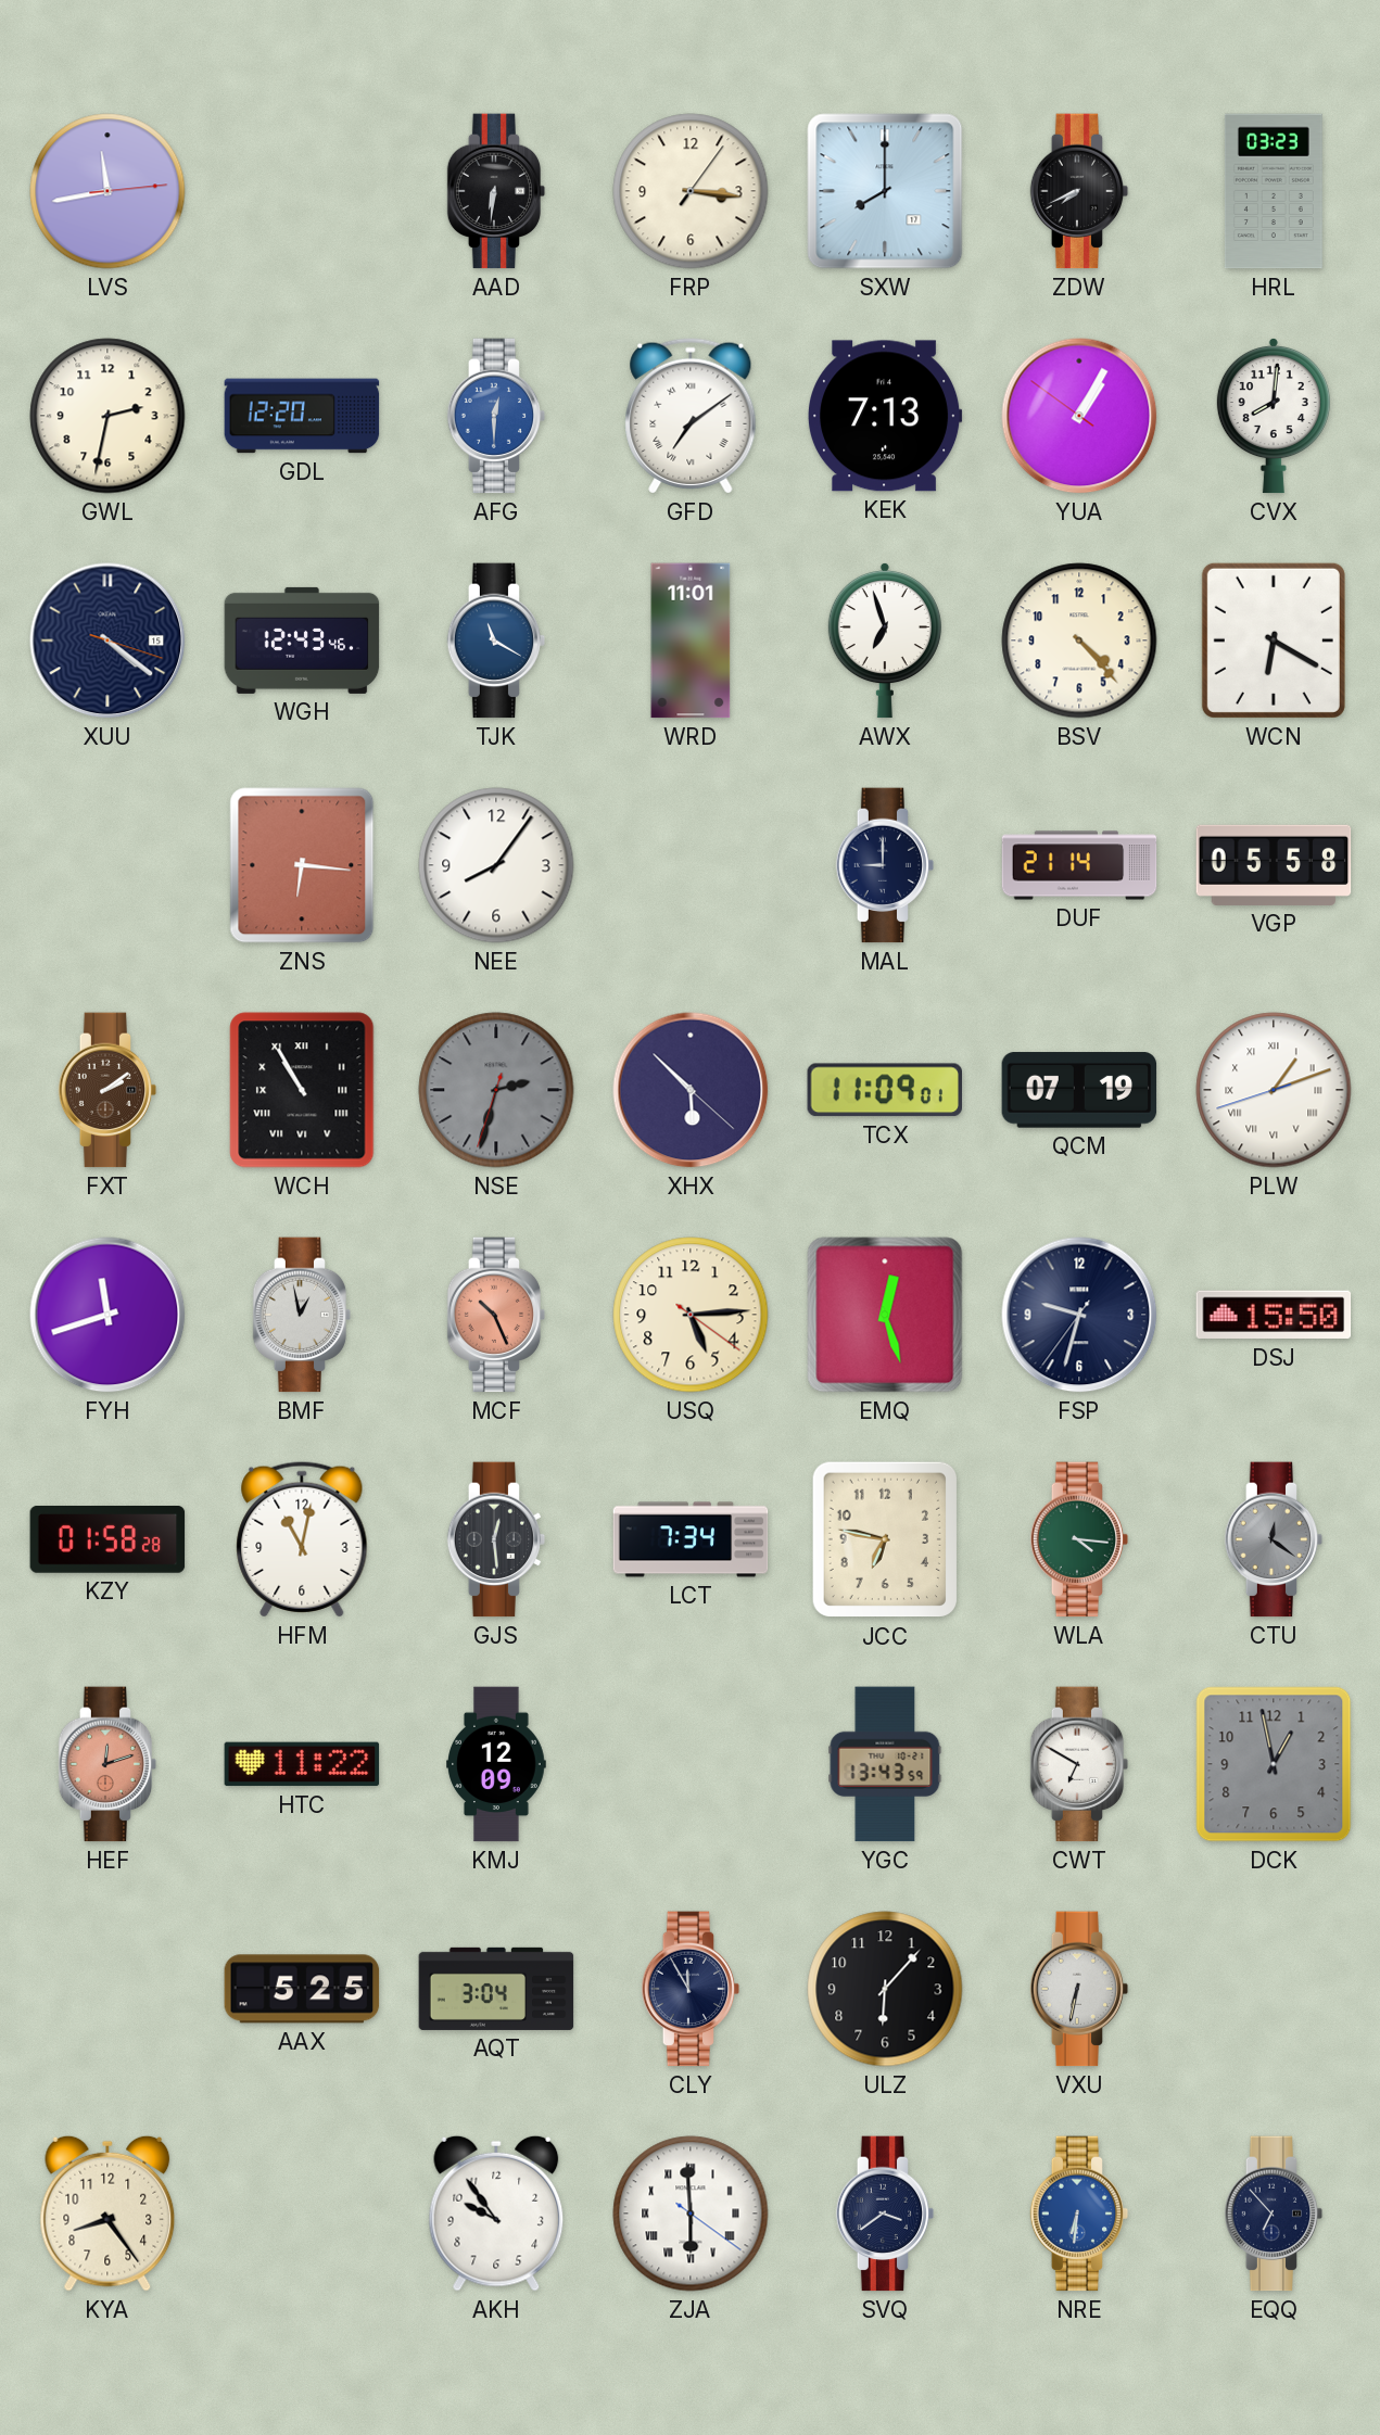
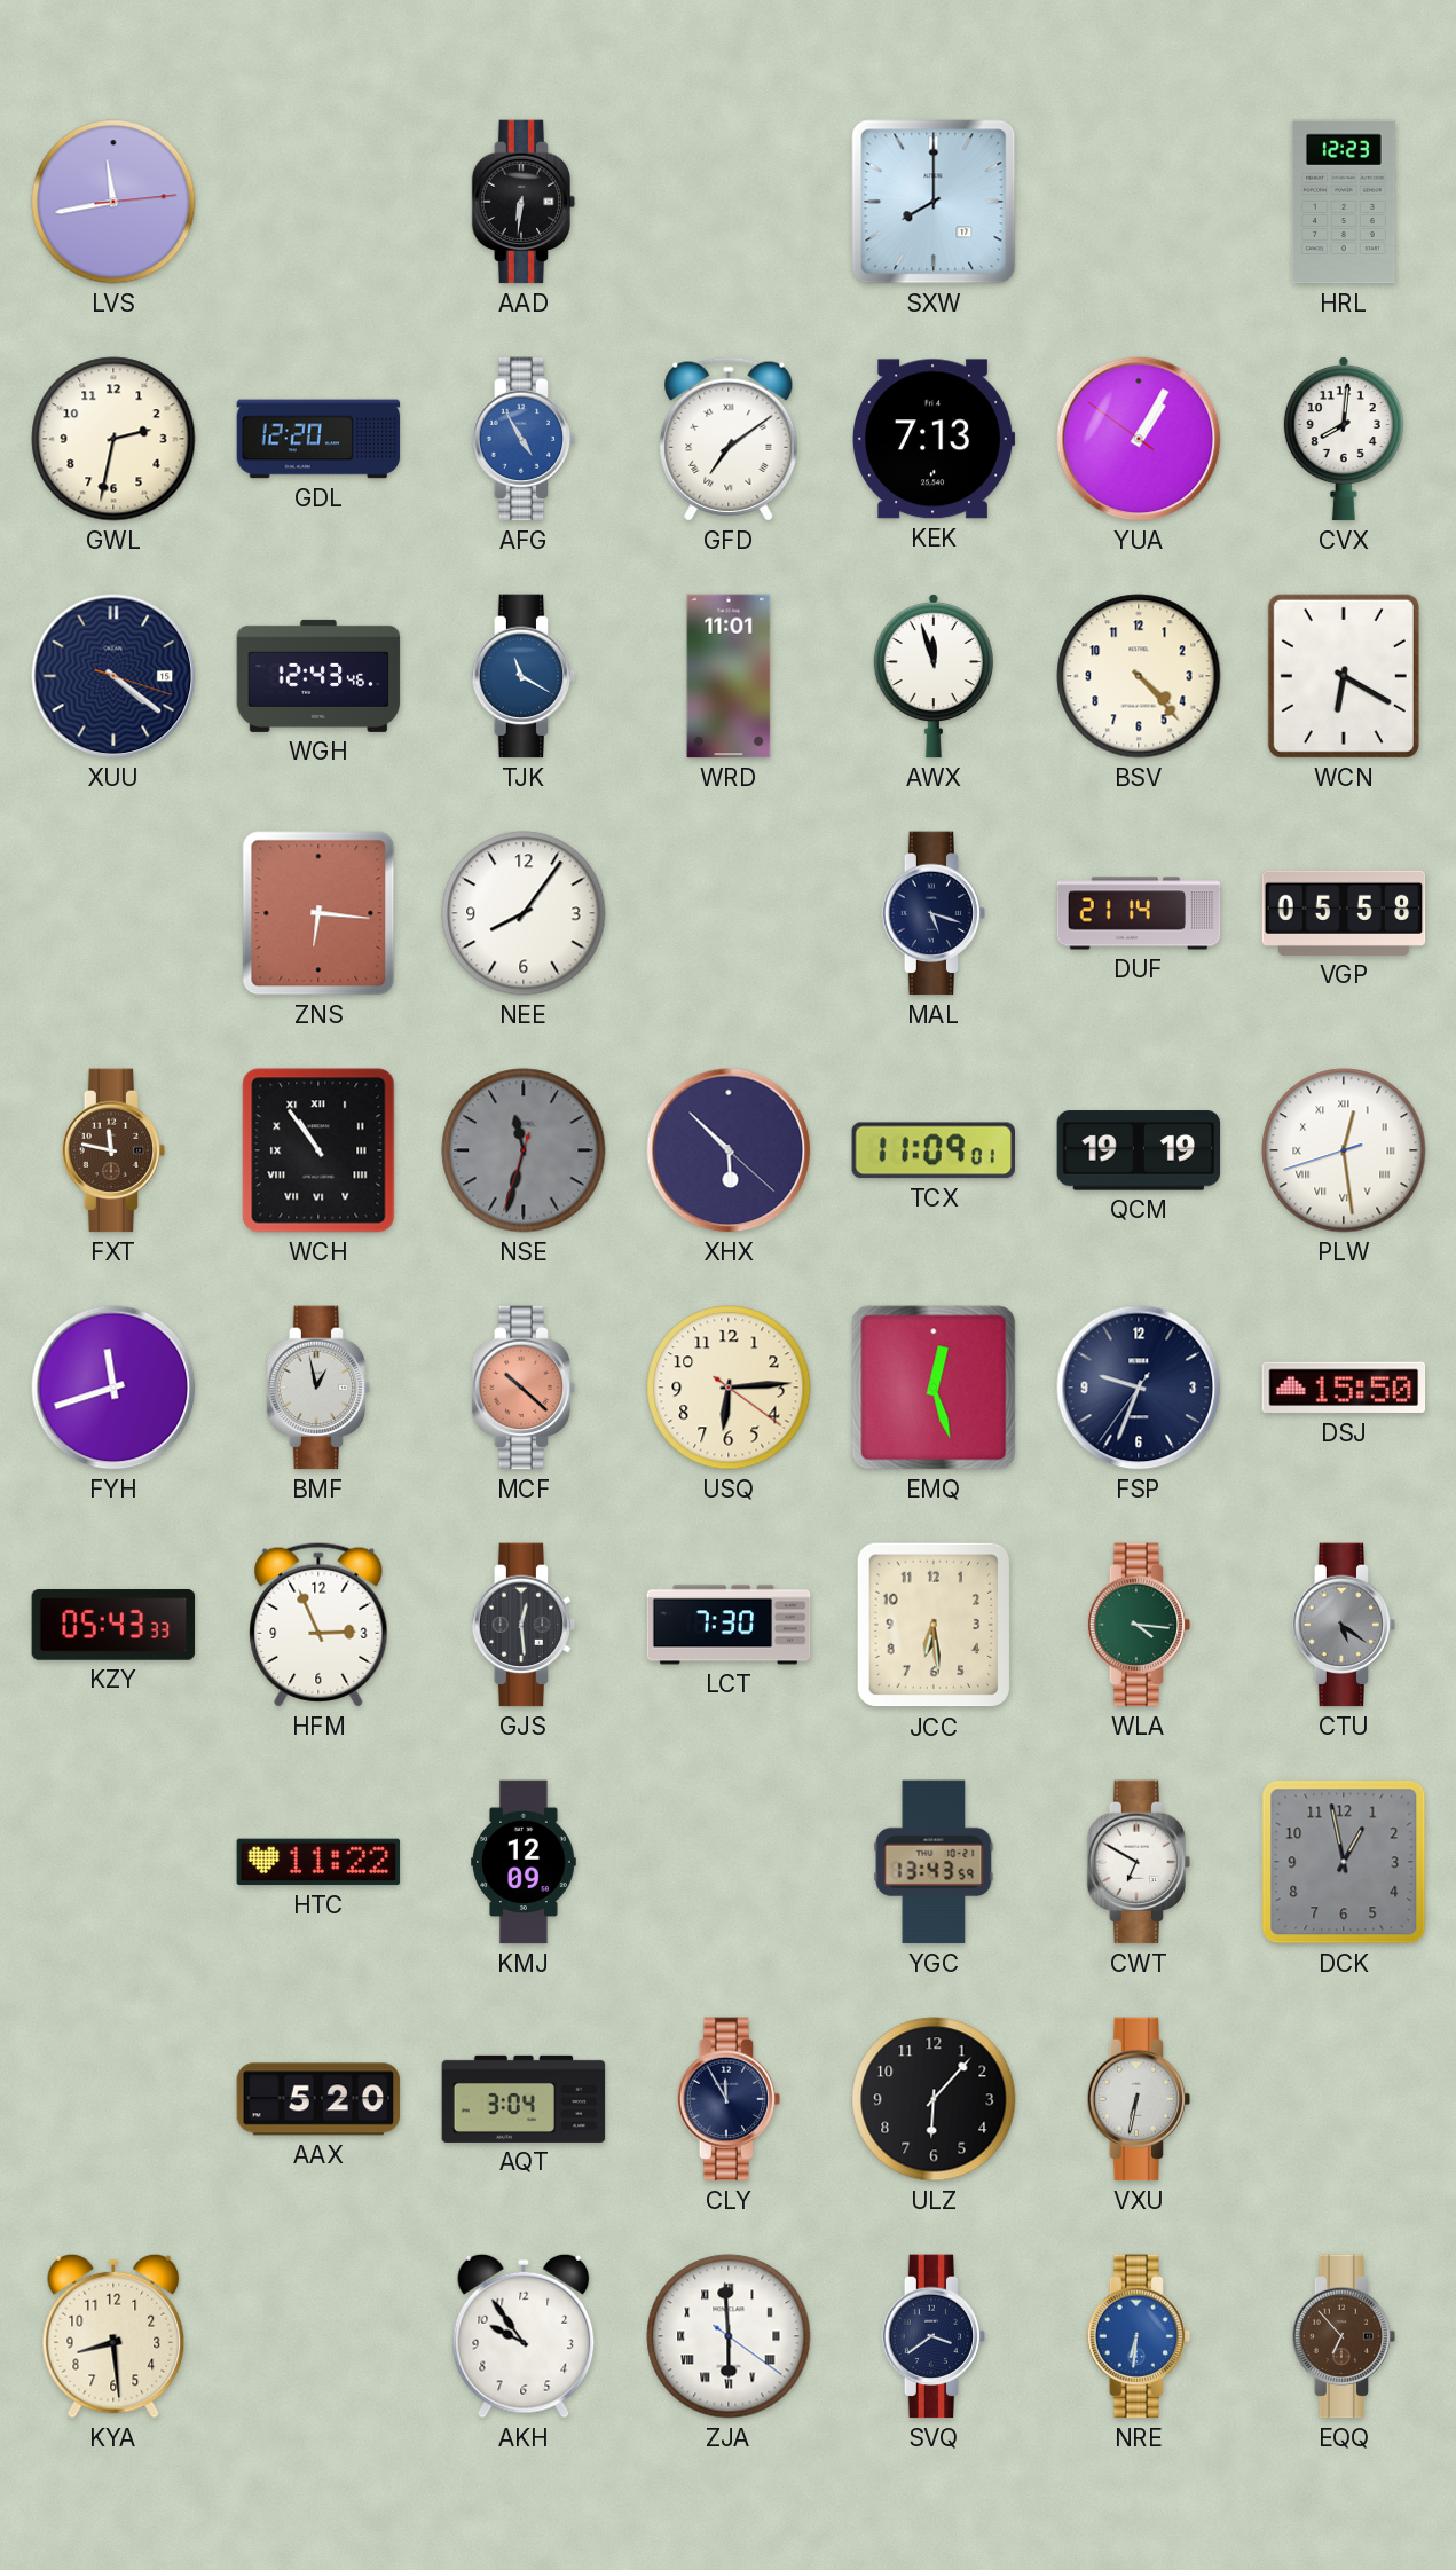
FRP: 3:16 -> none (691, 191)
ZDW: 7:41 -> none (1079, 191)
HRL: 03:23 -> 12:23 (1344, 202)
AFG: 12:30 -> 4:55 (524, 439)
AWX: 6:57 -> 11:57 (934, 676)
MAL: 9:00 -> 5:18 (934, 913)
FXT: 2:09 -> 11:47 (113, 1150)
WCH: 10:55 -> 10:54 (318, 1150)
NSE: 2:32 -> 11:32 (524, 1150)
QCM: 07:19 -> 19:19 (1139, 1150)
PLW: 1:11 -> 12:28 (1344, 1150)
MCF: 10:26 -> 10:22 (524, 1388)
USQ: 5:14 -> 6:14 (729, 1388)
FSP: 9:32 -> 9:33 (1139, 1388)
KZY: 01:58 -> 05:43 (113, 1626)
HFM: 11:02 -> 2:56 (318, 1625)
LCT: 7:34 -> 7:30 (729, 1625)
JCC: 6:47 -> 6:29 (932, 1625)
CTU: 12:21 -> 5:21 (1344, 1625)
HEF: 12:12 -> none (107, 1764)
AAX: 5:25 -> 5:20 (318, 2099)
KYA: 8:24 -> 8:29 (113, 2336)
EQQ dial: navy -> brown (1344, 2336)
